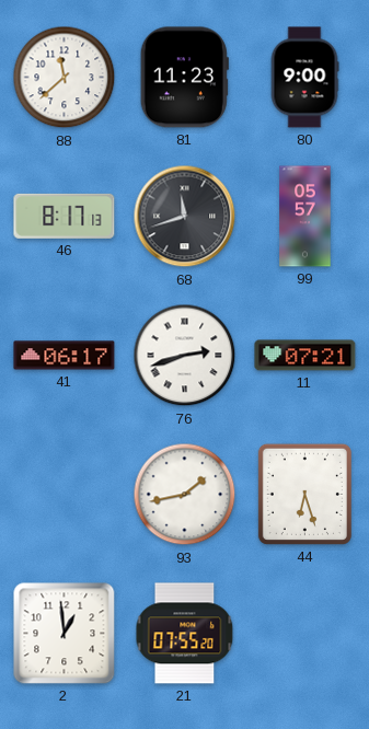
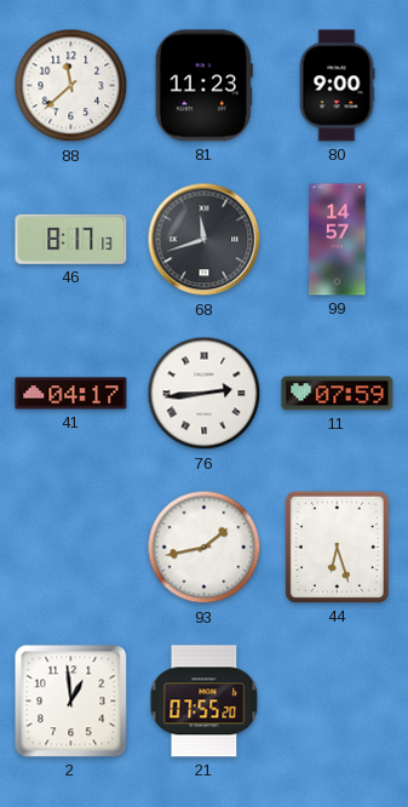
99: 05:57 -> 14:57 (338, 240)
41: 06:17 -> 04:17 (71, 394)
76: 2:42 -> 2:44 (205, 394)
11: 07:21 -> 07:59 (338, 394)
